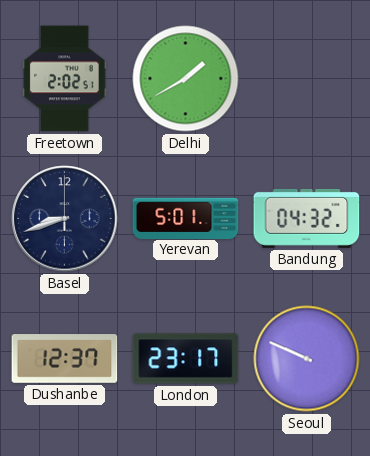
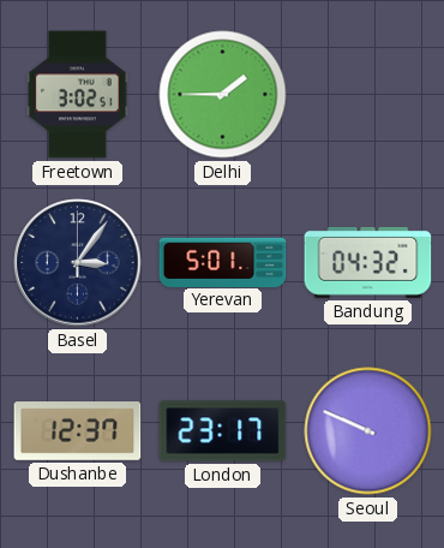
Freetown: 2:02 -> 3:02 (78, 95)
Delhi: 1:40 -> 1:45 (223, 95)
Basel: 8:42 -> 3:06 (78, 263)
